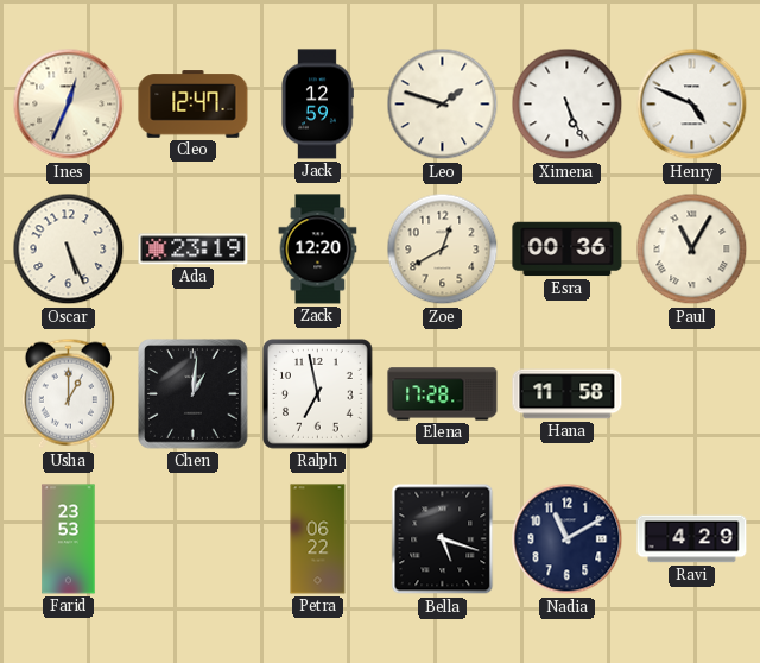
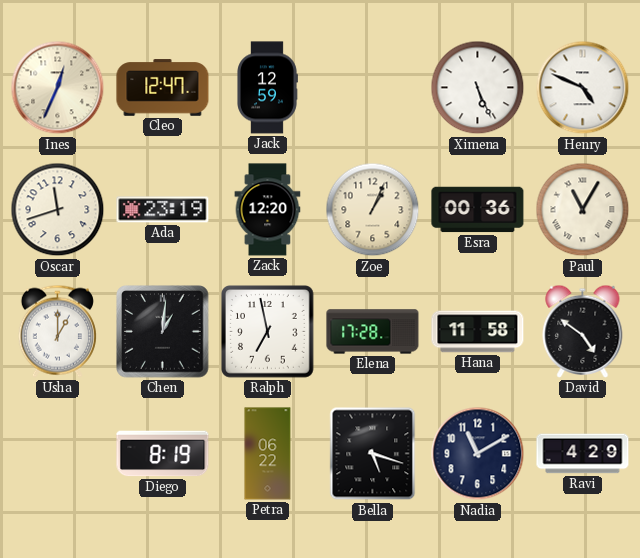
Leo: 1:48 -> none (443, 105)
Oscar: 5:26 -> 11:42 (58, 210)
Zoe: 12:40 -> 1:04 (373, 210)
David: none -> 4:51 (583, 331)
Farid: 23:53 -> none (69, 539)
Diego: none -> 8:19 (163, 454)
